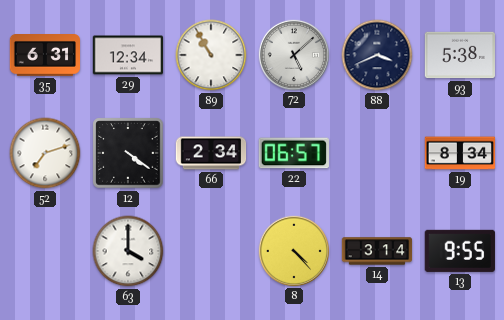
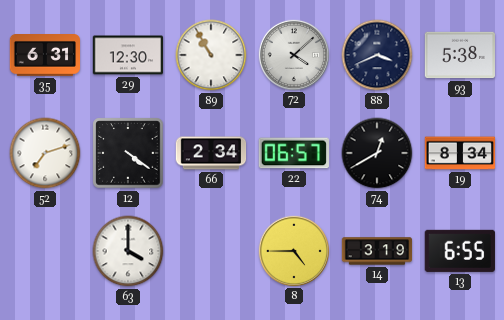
29: 12:34 -> 12:30 (128, 55)
72: 5:08 -> 4:08 (293, 54)
74: none -> 12:40 (377, 153)
8: 4:23 -> 4:45 (293, 250)
14: 3:14 -> 3:19 (377, 251)
13: 9:55 -> 6:55 (460, 251)
